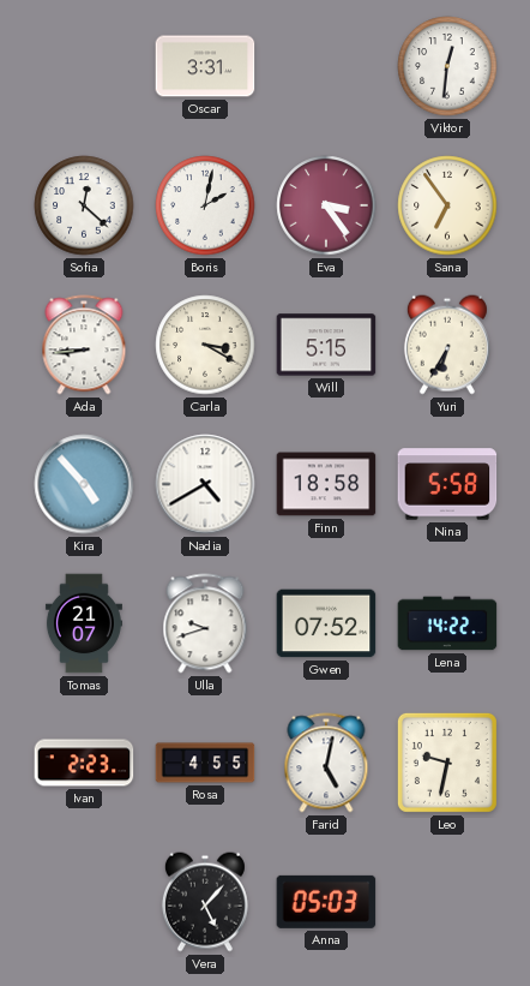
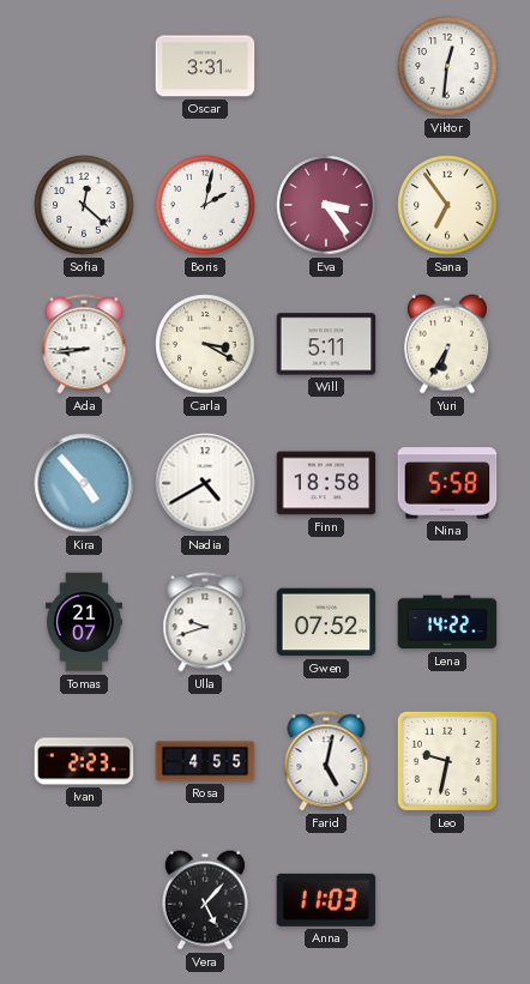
Will: 5:15 -> 5:11 (326, 344)
Anna: 05:03 -> 11:03 (326, 900)
